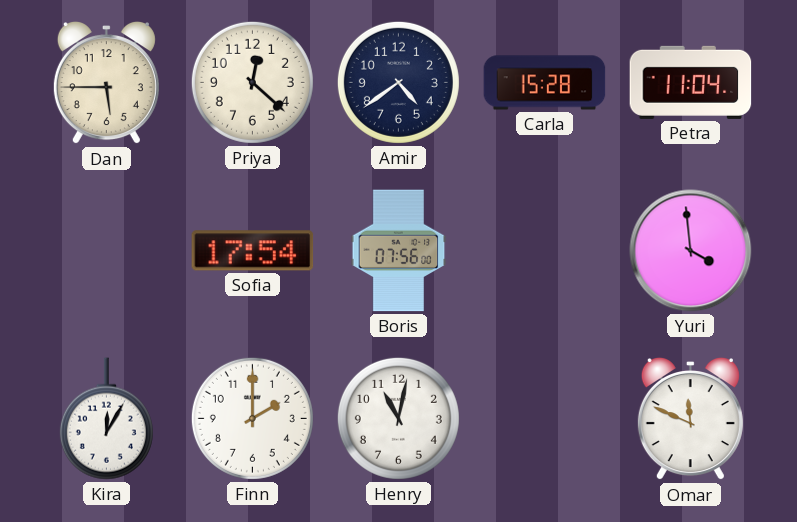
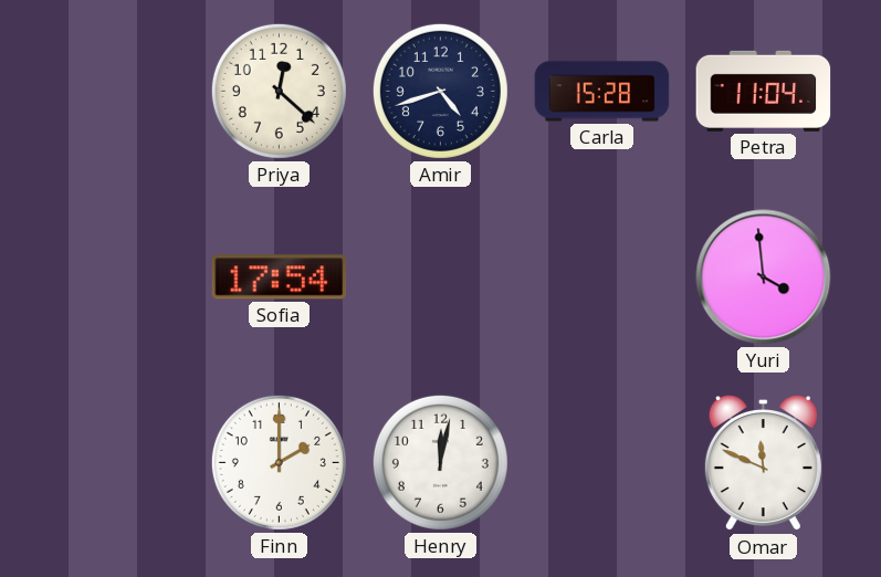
Dan: 5:45 -> none (106, 84)
Amir: 4:39 -> 4:42 (440, 91)
Boris: 07:56 -> none (399, 251)
Kira: 12:05 -> none (106, 419)
Henry: 11:02 -> 12:02 (440, 462)
